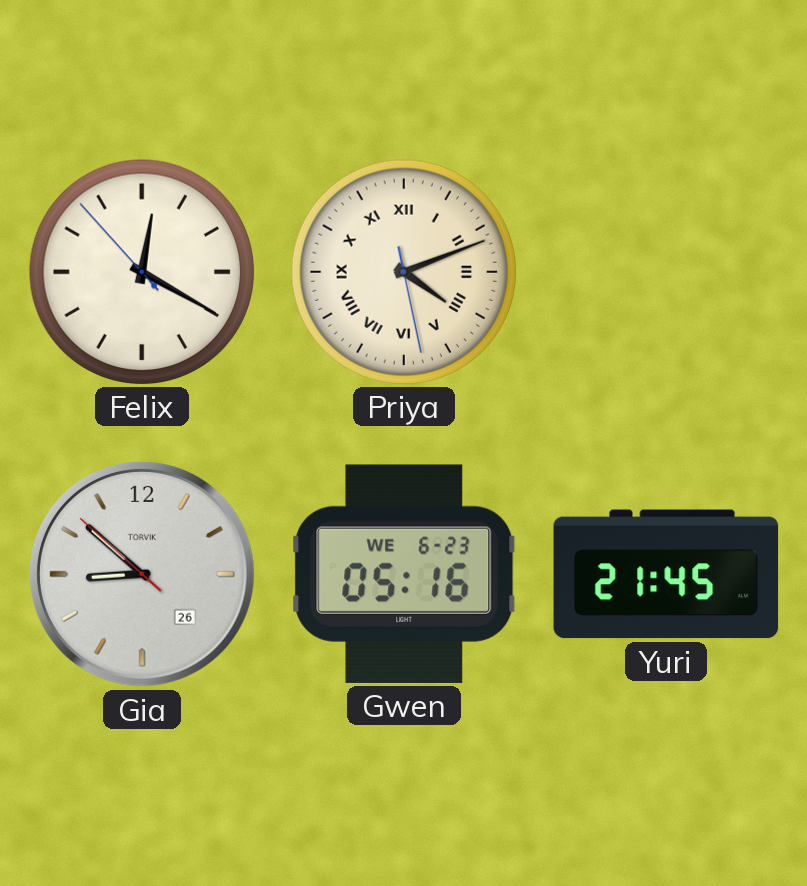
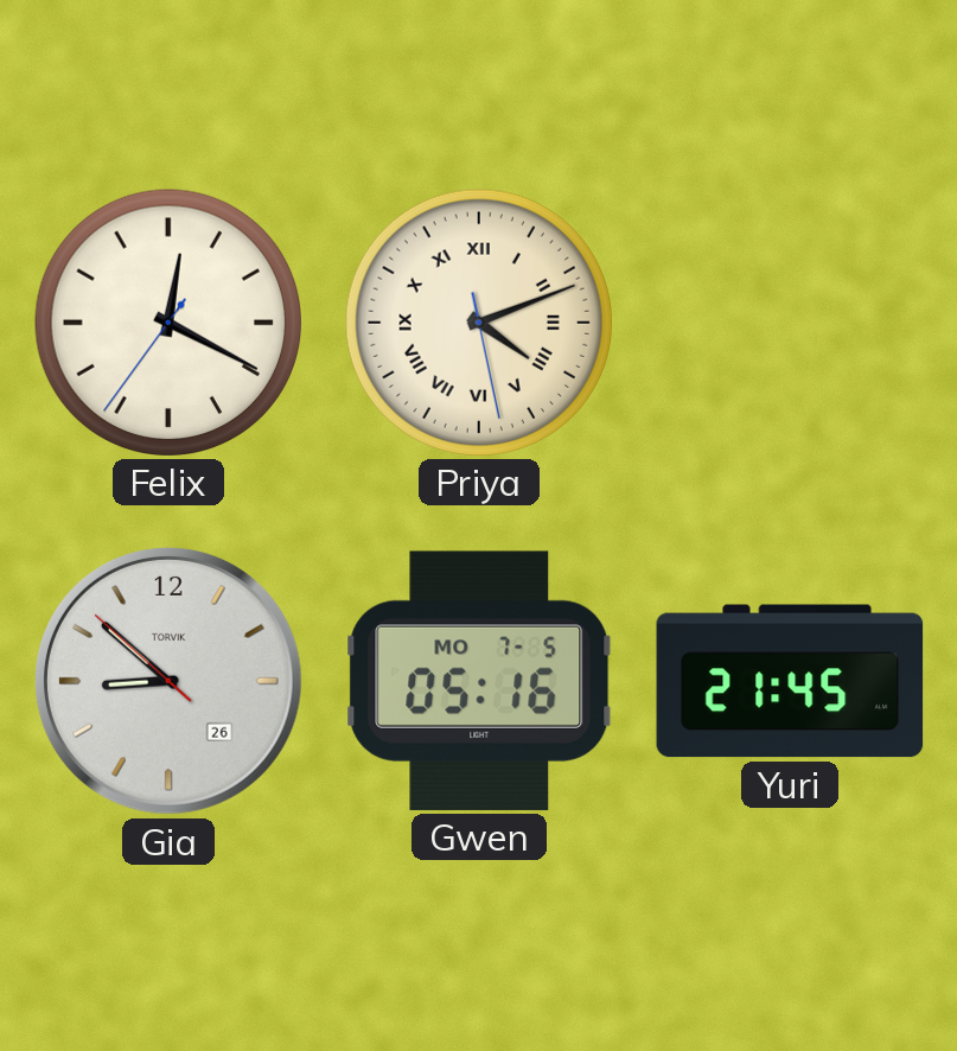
Felix: 12:19:53 -> 12:19:36 (167, 321)
Gwen date: WE 6-23 -> MO 7-5 (479, 681)
